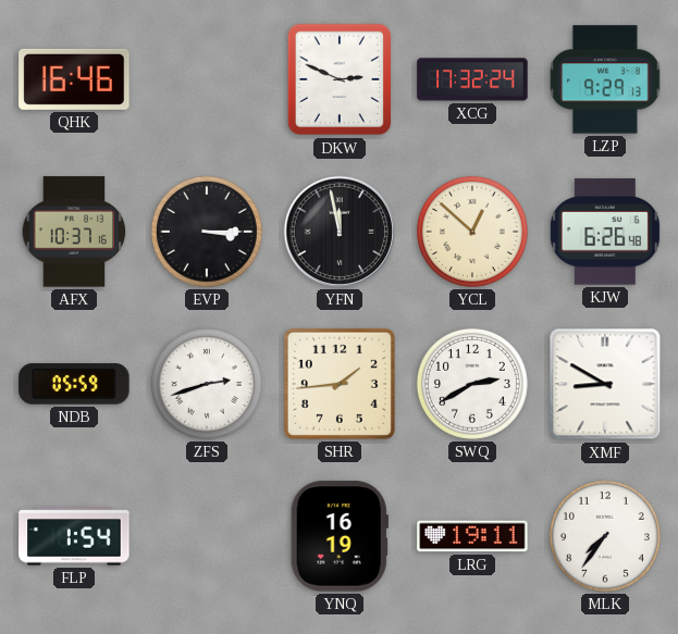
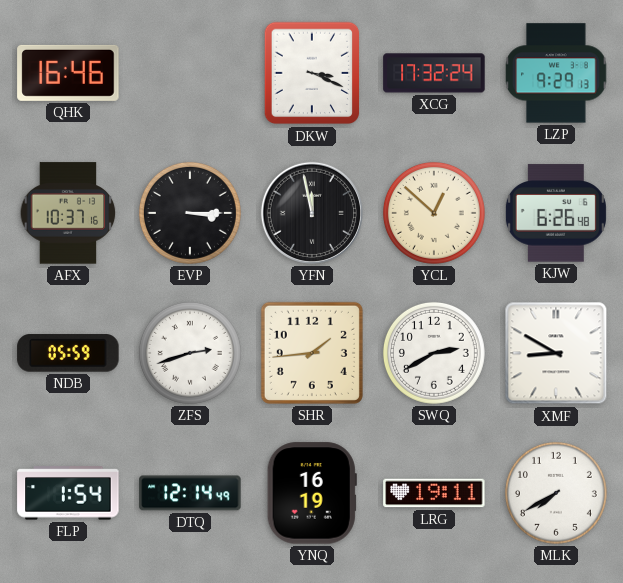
DKW: 2:49 -> 3:19 (312, 73)
DTQ: none -> 12:14 (190, 493)
MLK: 7:36 -> 7:40 (556, 493)
